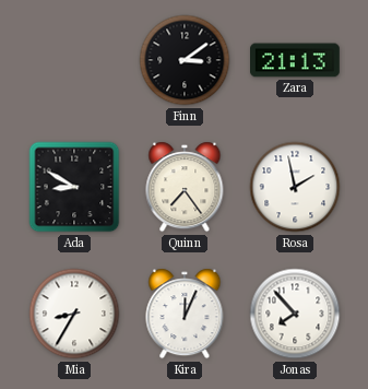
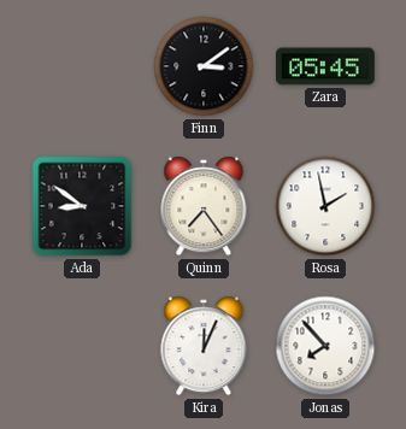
Zara: 21:13 -> 05:45 (326, 66)
Ada: 8:50 -> 8:51 (82, 206)
Mia: 8:35 -> none (74, 314)
